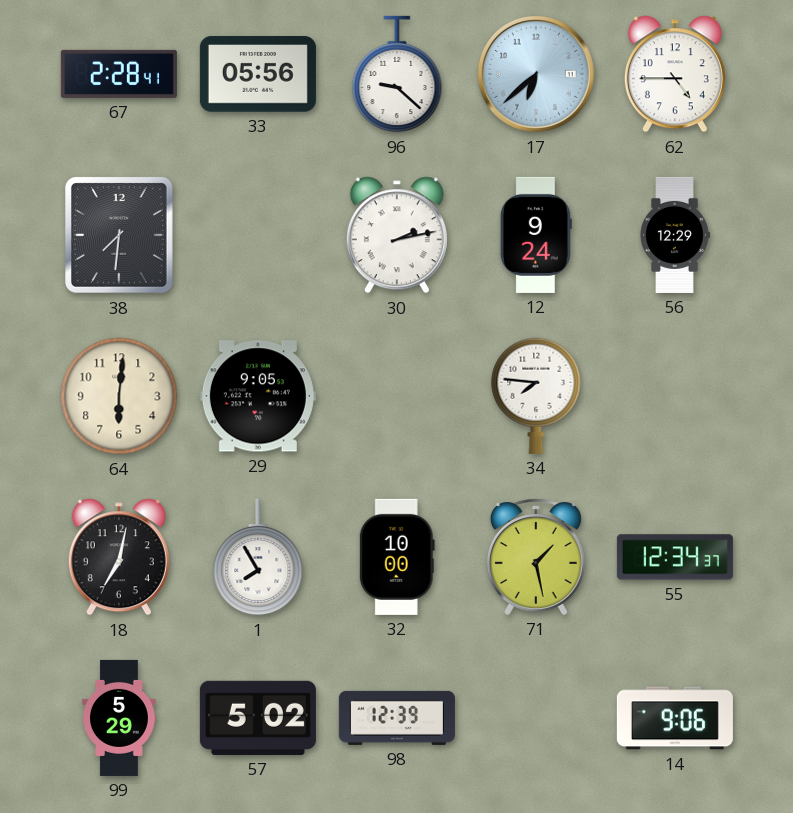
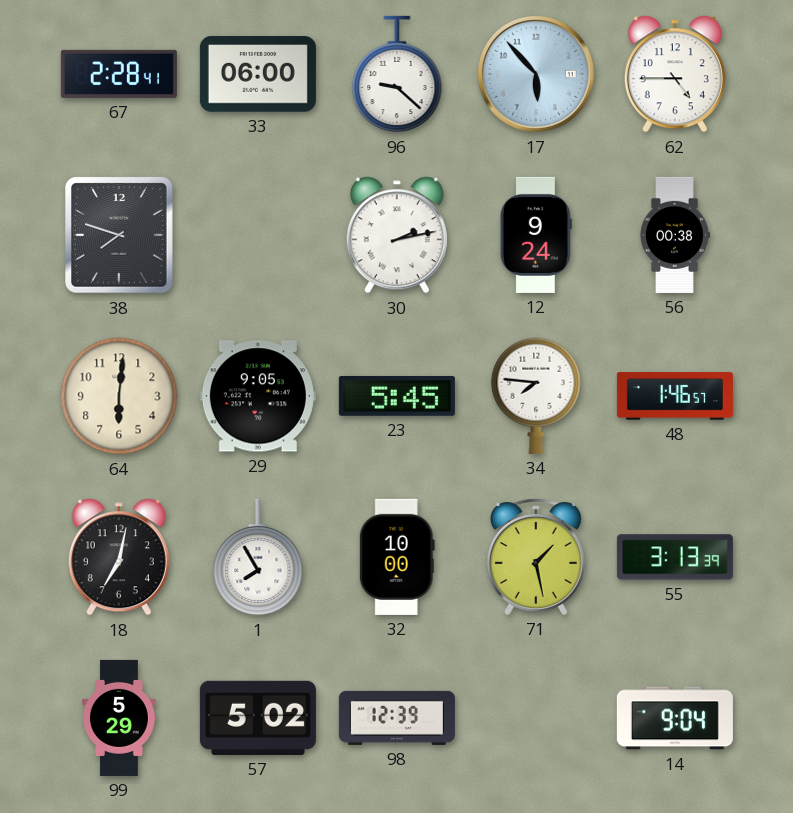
33: 05:56 -> 06:00 (258, 74)
17: 6:38 -> 5:53 (536, 74)
38: 7:31 -> 7:48 (120, 236)
56: 12:29 -> 00:38 (675, 235)
23: none -> 5:45 (397, 396)
48: none -> 1:46 (675, 396)
55: 12:34 -> 3:13 (675, 557)
14: 9:06 -> 9:04 (675, 718)
